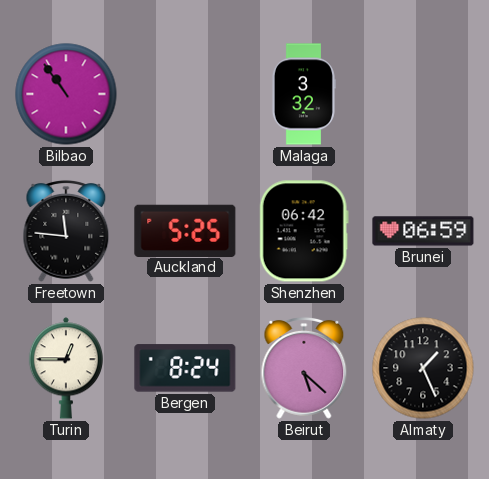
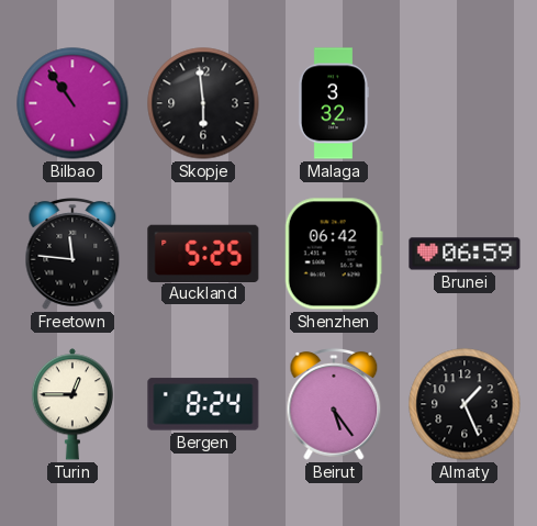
Skopje: none -> 5:59 (203, 103)
Beirut: 5:22 -> 5:24 (334, 404)
